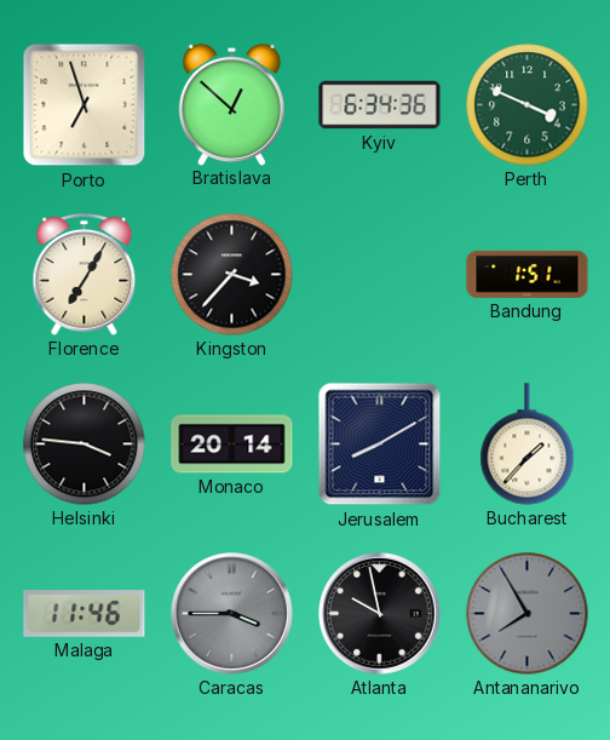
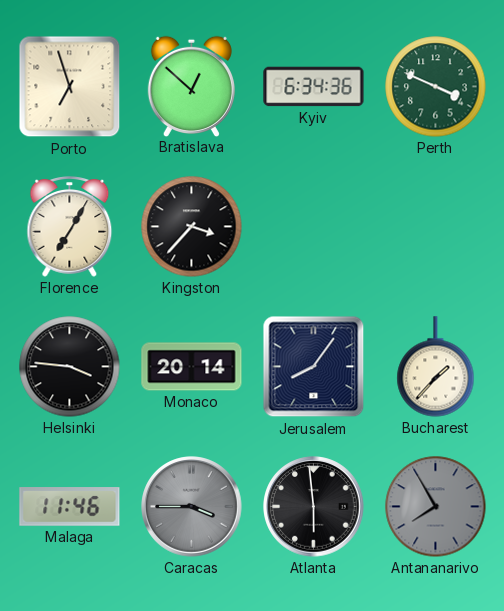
Bandung: 1:51 -> none (528, 274)
Jerusalem: 8:10 -> 8:06 (314, 367)
Atlanta: 9:58 -> 5:59 (314, 507)
